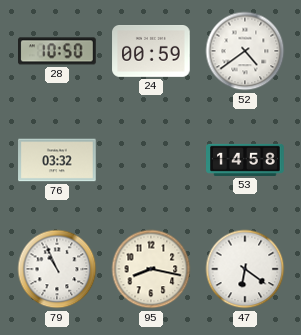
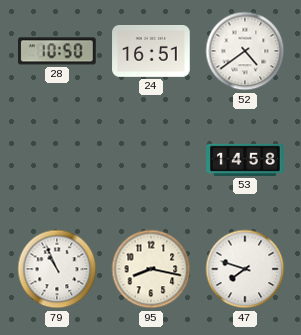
24: 00:59 -> 16:51 (151, 52)
76: 03:32 -> none (57, 160)
47: 6:21 -> 7:48 (245, 269)
